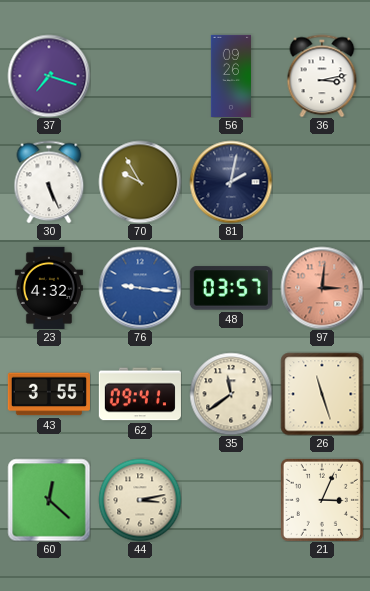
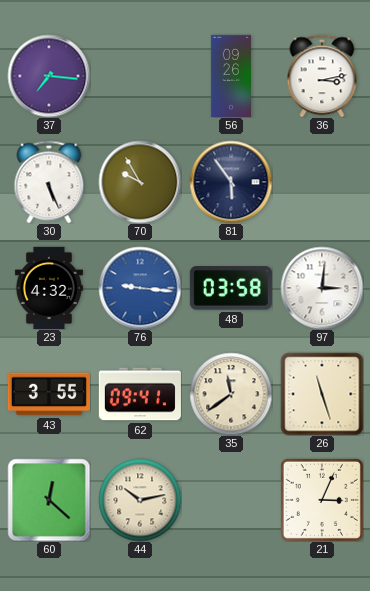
37: 7:18 -> 7:16 (49, 76)
81: 2:02 -> 5:54 (231, 182)
48: 03:57 -> 03:58 (231, 288)
97 dial: salmon -> white (322, 288)
44: 3:13 -> 10:13 (140, 500)
